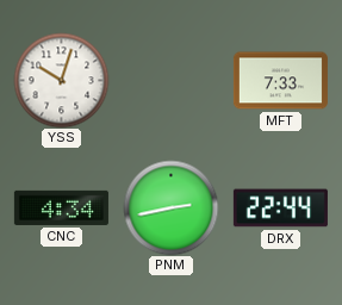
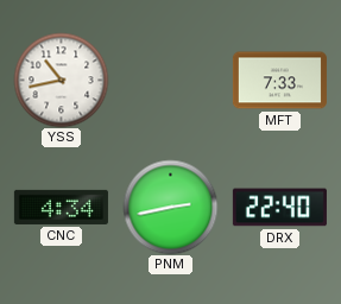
YSS: 10:03 -> 10:43 (61, 80)
DRX: 22:44 -> 22:40 (279, 208)
